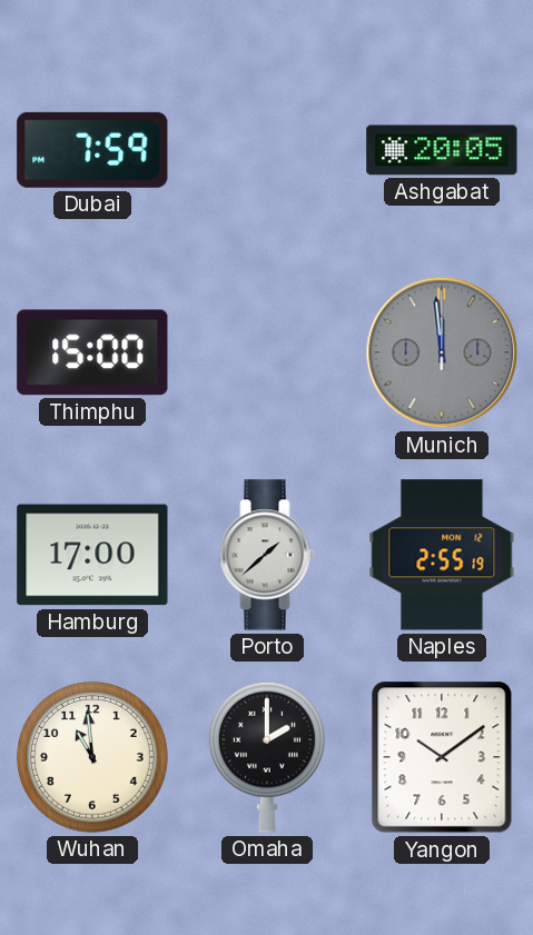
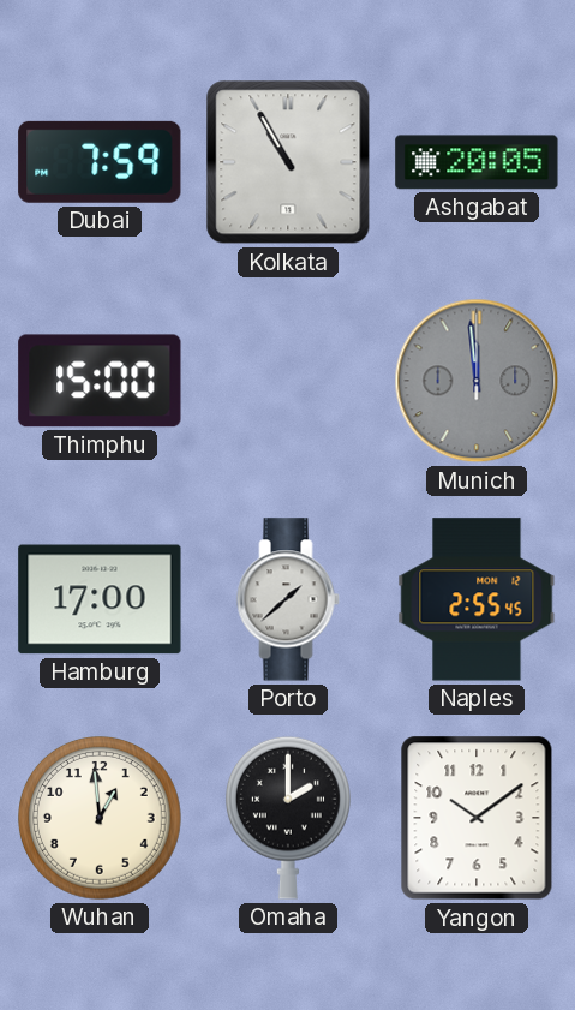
Kolkata: none -> 10:55 (288, 162)
Naples: 2:55:19 -> 2:55:45 (477, 599)
Wuhan: 10:59 -> 12:59 (101, 819)
